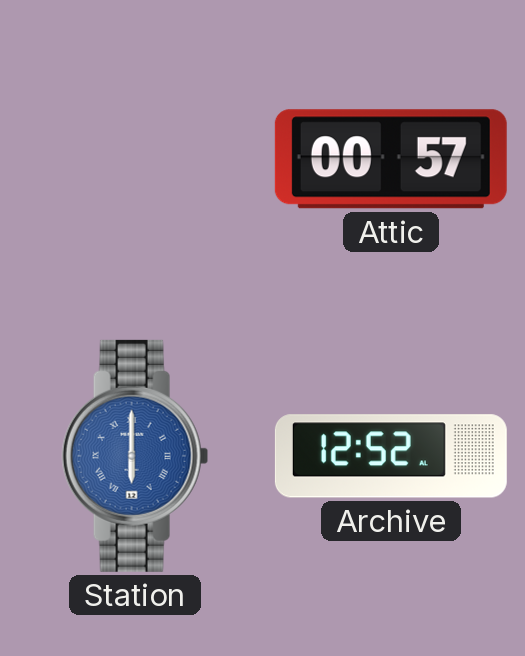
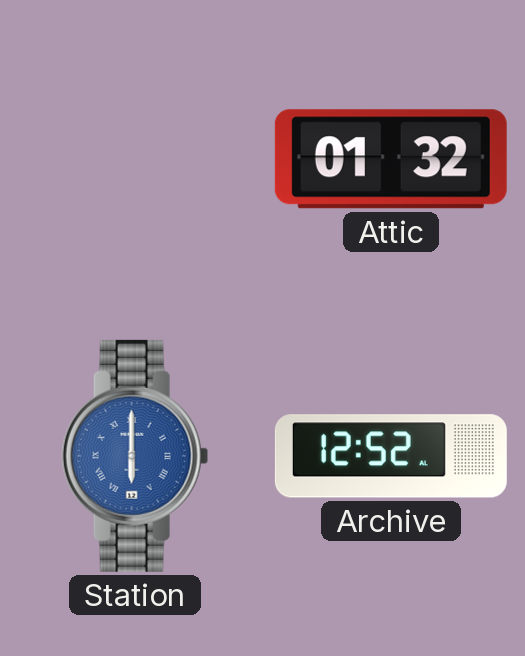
Attic: 00:57 -> 01:32 (391, 159)
